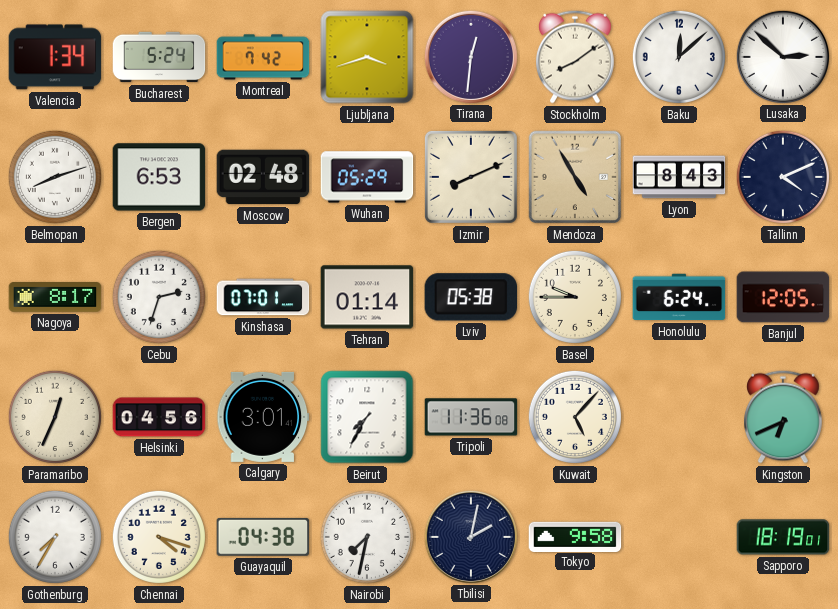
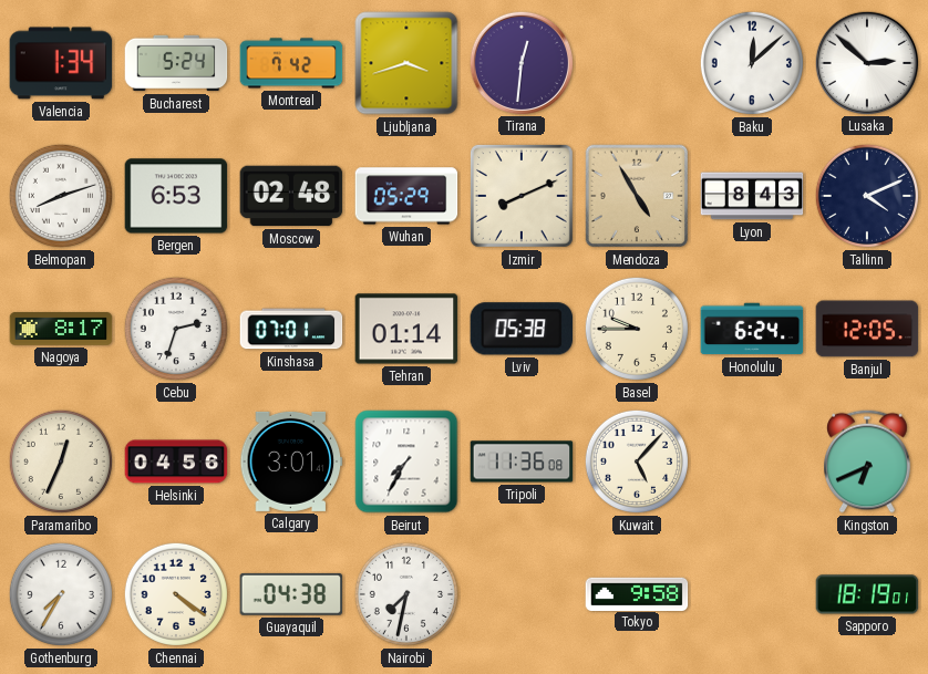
Stockholm: 8:09 -> none (576, 57)
Chennai: 4:18 -> 4:21 (176, 594)
Tbilisi: 2:02 -> none (470, 536)
